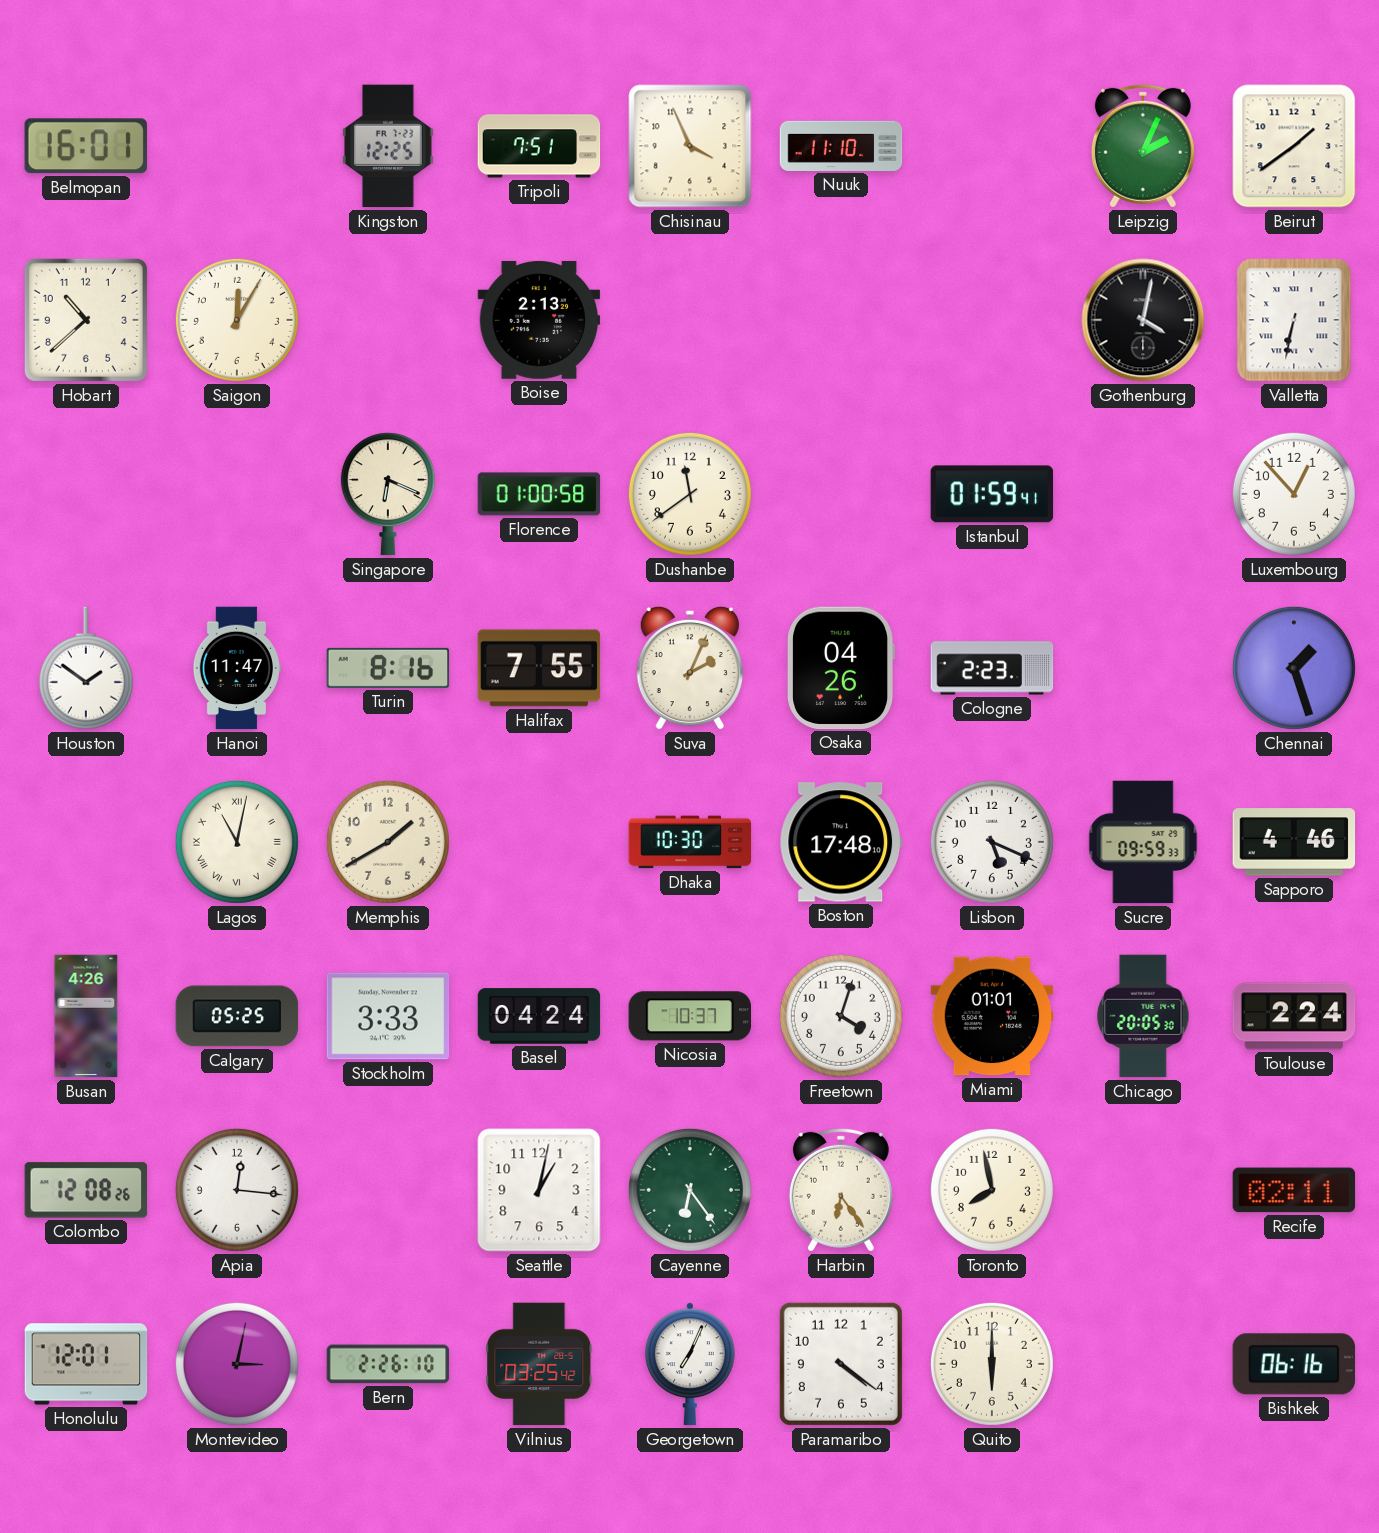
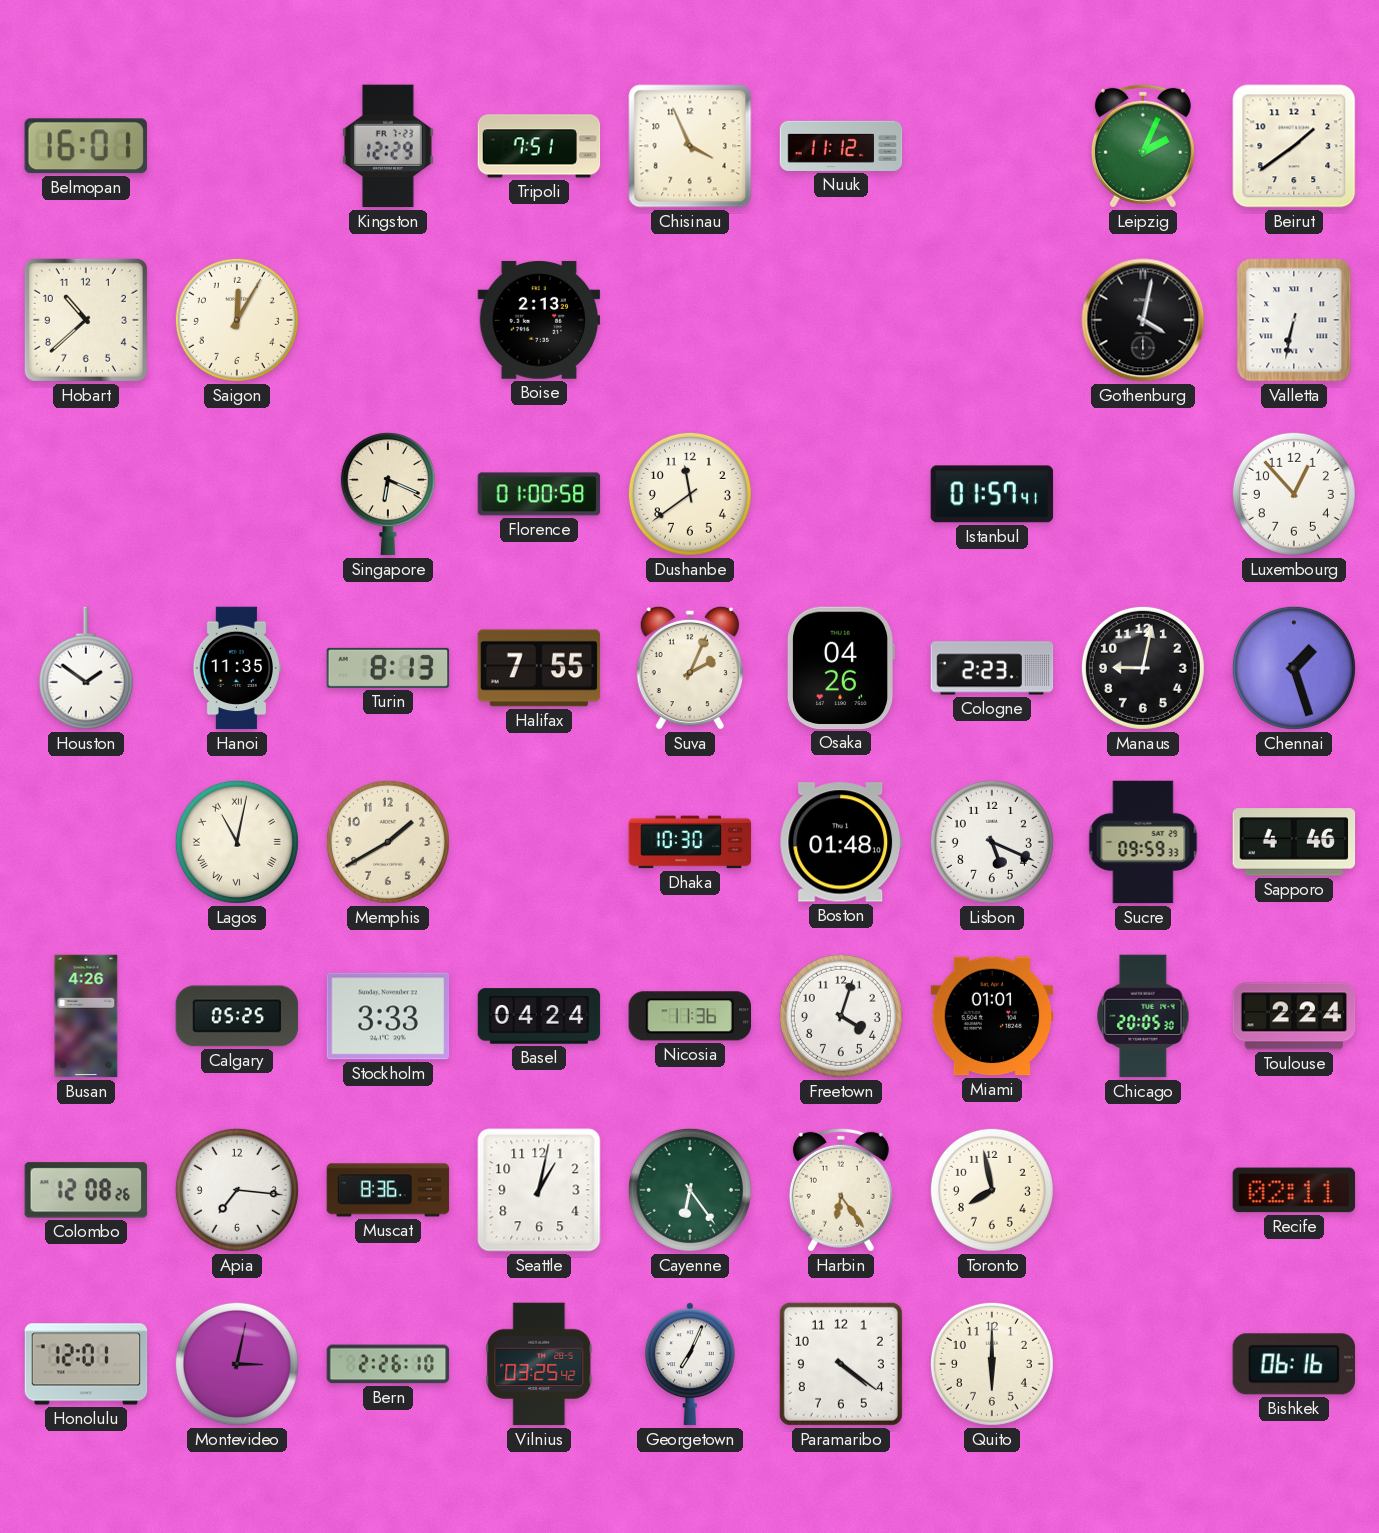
Kingston: 12:25 -> 12:29 (388, 146)
Nuuk: 11:10 -> 11:12 (841, 146)
Istanbul: 01:59 -> 01:57 (992, 494)
Hanoi: 11:47 -> 11:35 (236, 668)
Turin: 8:16 -> 8:13 (388, 668)
Manaus: none -> 9:02 (1143, 668)
Boston: 17:48 -> 01:48 (841, 842)
Nicosia: 10:37 -> 11:36 (689, 1016)
Apia: 12:16 -> 7:16 (237, 1190)
Muscat: none -> 8:36 (388, 1190)
